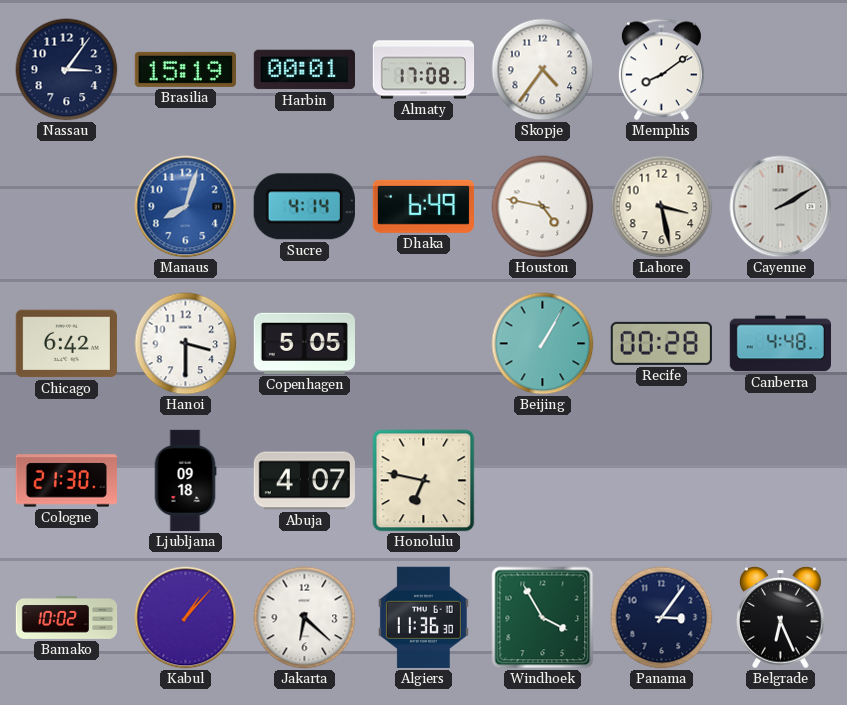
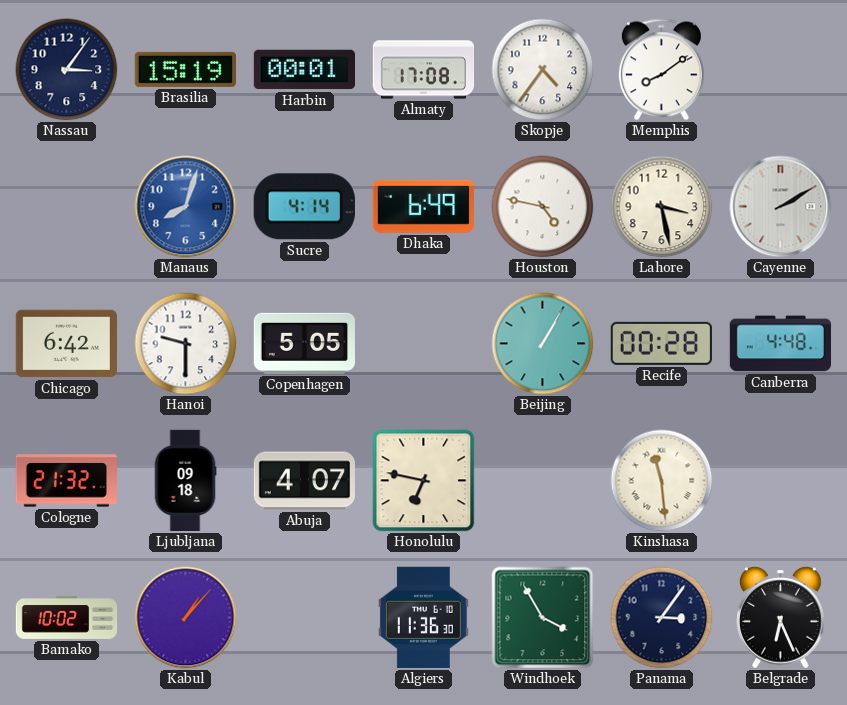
Hanoi: 3:30 -> 9:30 (186, 344)
Cologne: 21:30 -> 21:32 (66, 481)
Kinshasa: none -> 11:29 (662, 481)
Jakarta: 6:22 -> none (305, 618)
